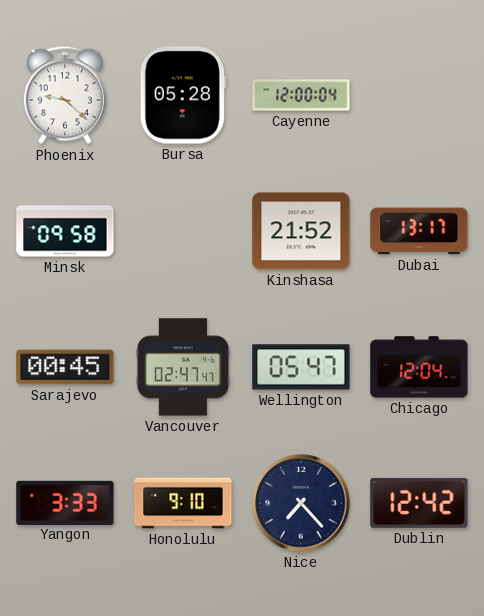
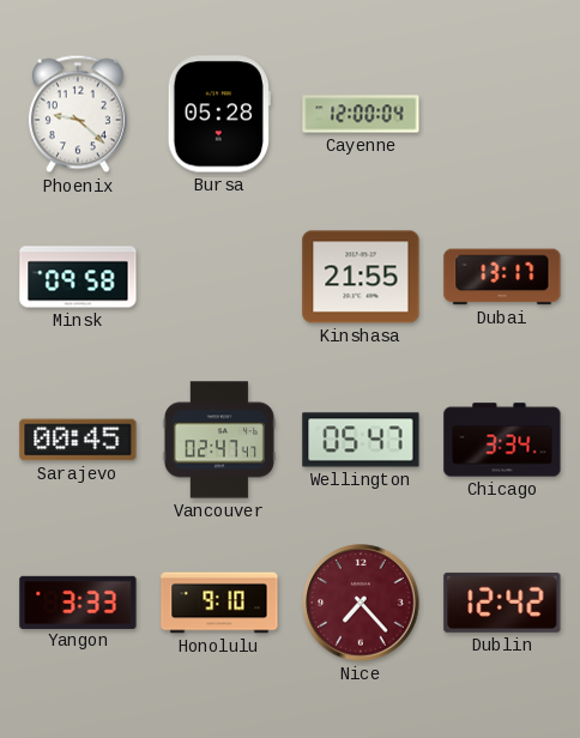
Kinshasa: 21:52 -> 21:55 (361, 277)
Chicago: 12:04 -> 3:34 (502, 440)
Nice dial: navy -> burgundy (361, 603)
